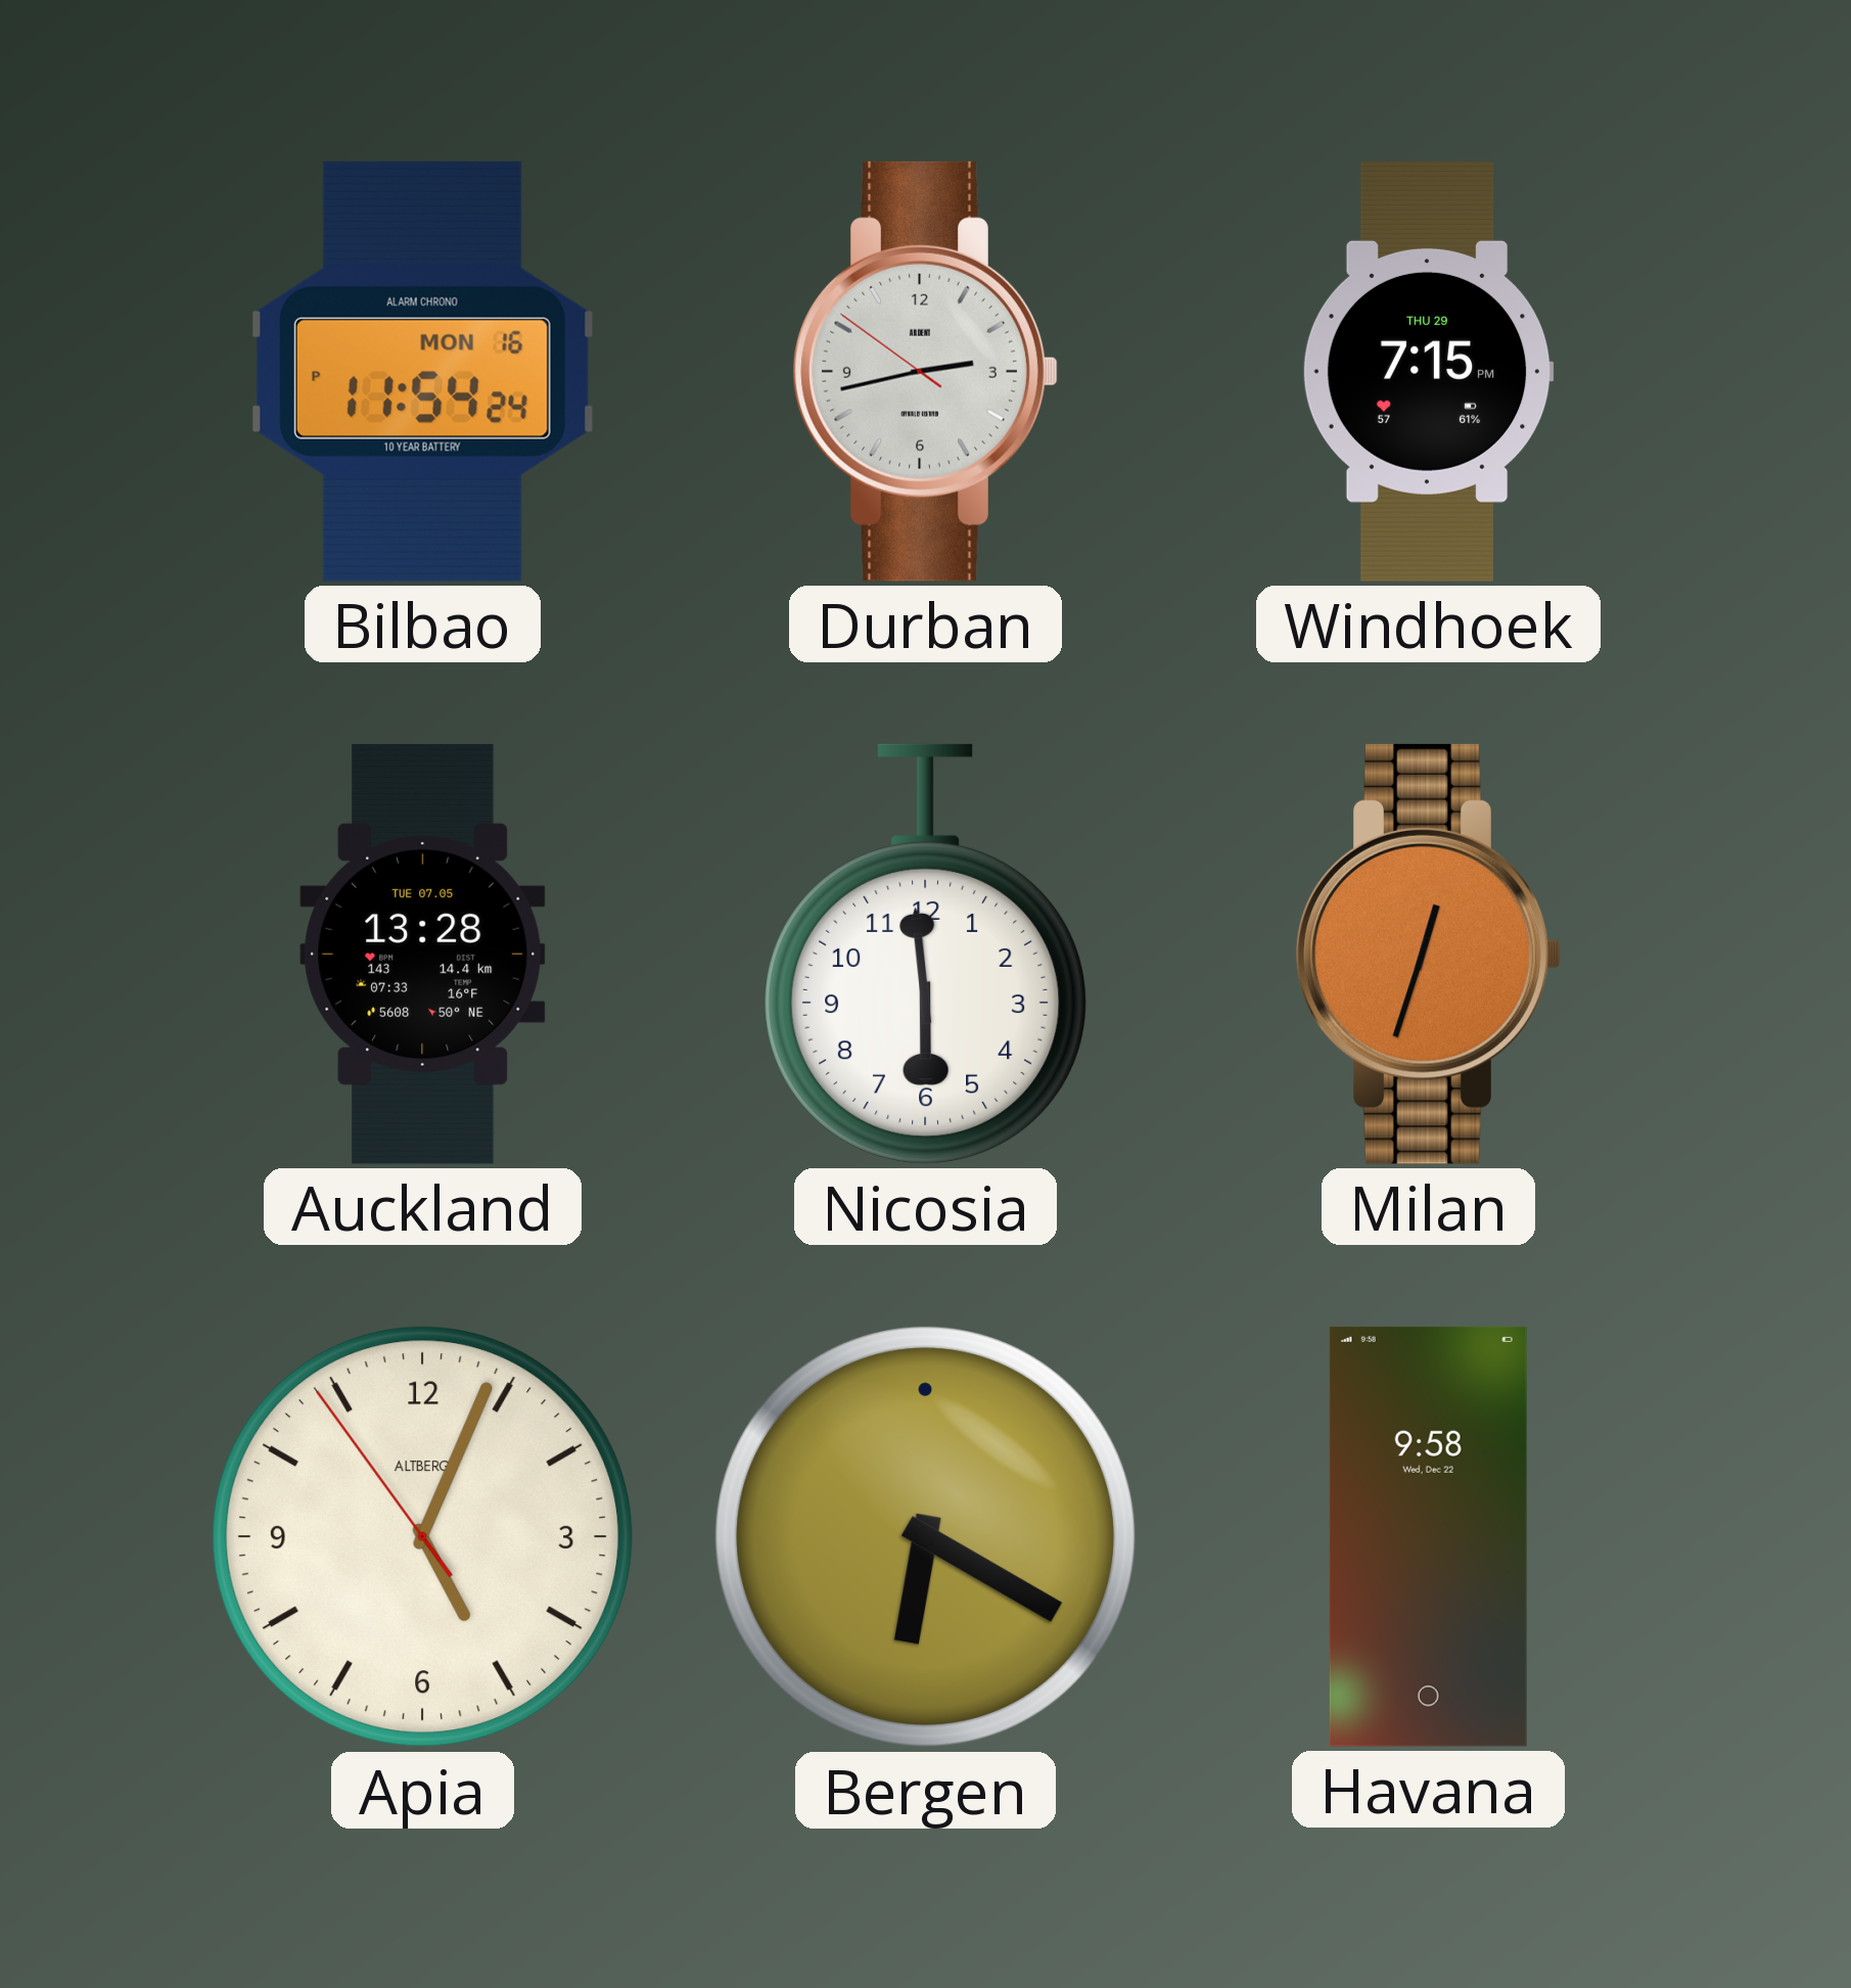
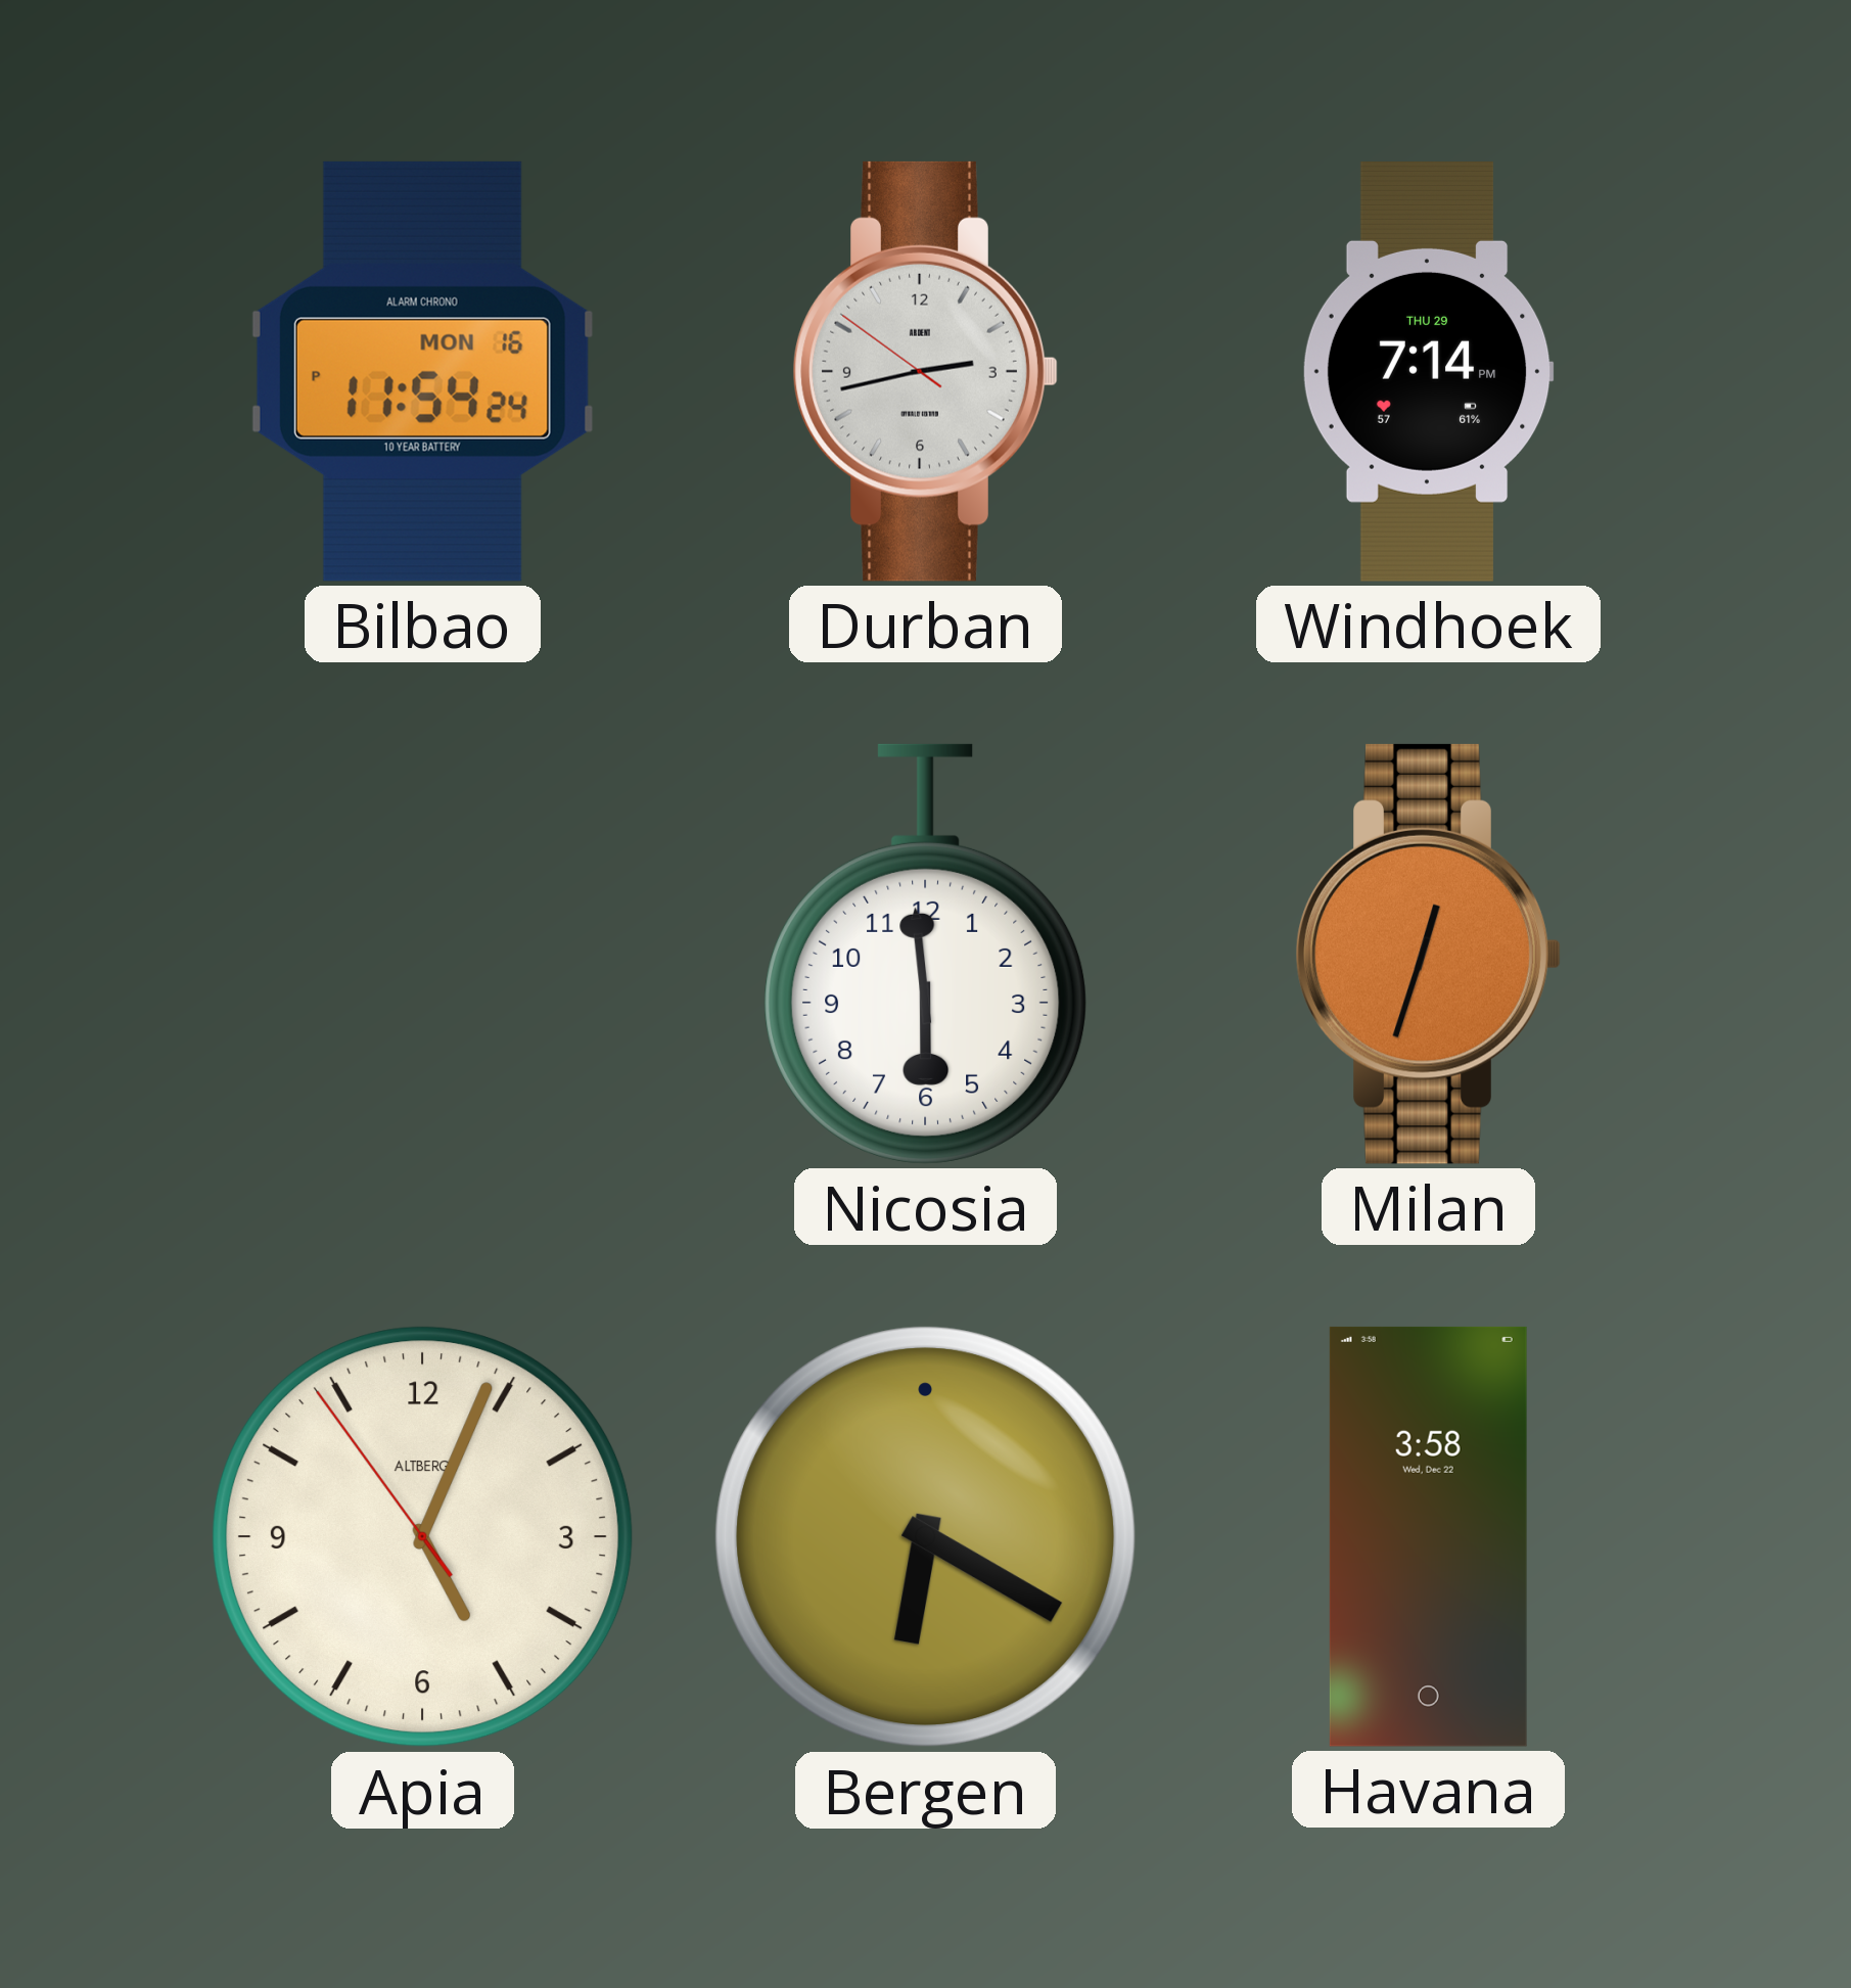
Windhoek: 7:15 -> 7:14 (1428, 371)
Auckland: 13:28 -> none (423, 954)
Havana: 9:58 -> 3:58 (1428, 1536)
